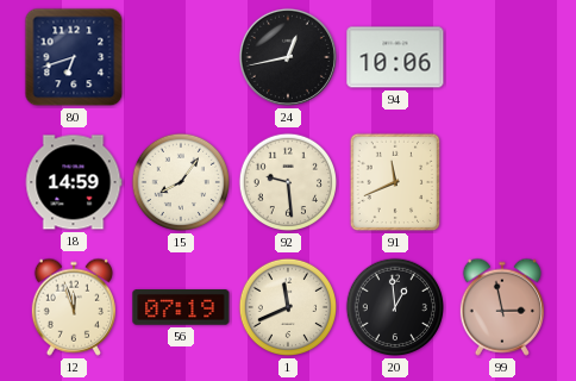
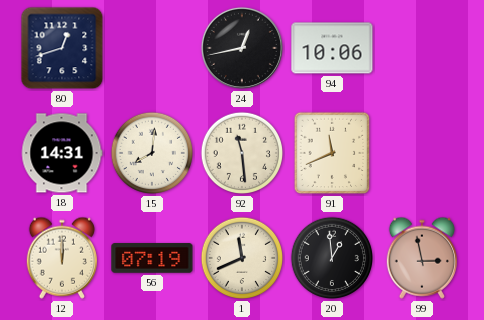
80: 6:42 -> 12:42 (62, 48)
18: 14:59 -> 14:31 (62, 153)
15: 8:06 -> 8:01 (152, 153)
92: 9:29 -> 11:29 (242, 153)
12: 11:57 -> 12:00 (61, 258)
